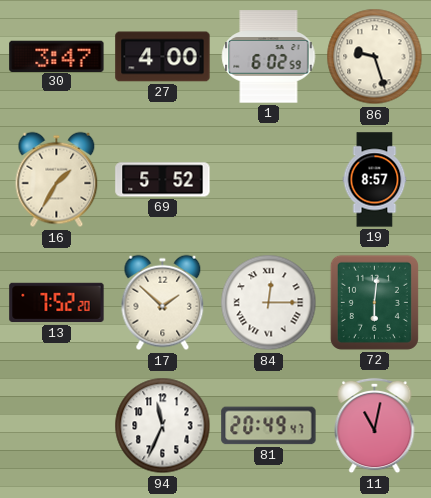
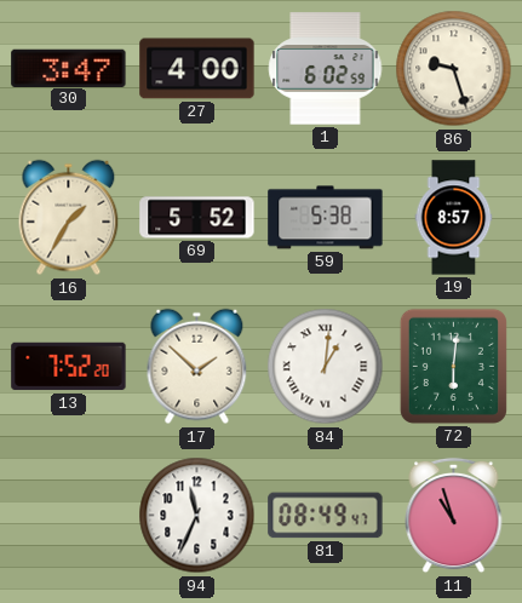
59: none -> 5:38 (326, 218)
84: 12:15 -> 1:01 (326, 367)
81: 20:49 -> 08:49 (326, 516)
11: 11:02 -> 10:57 (454, 516)
